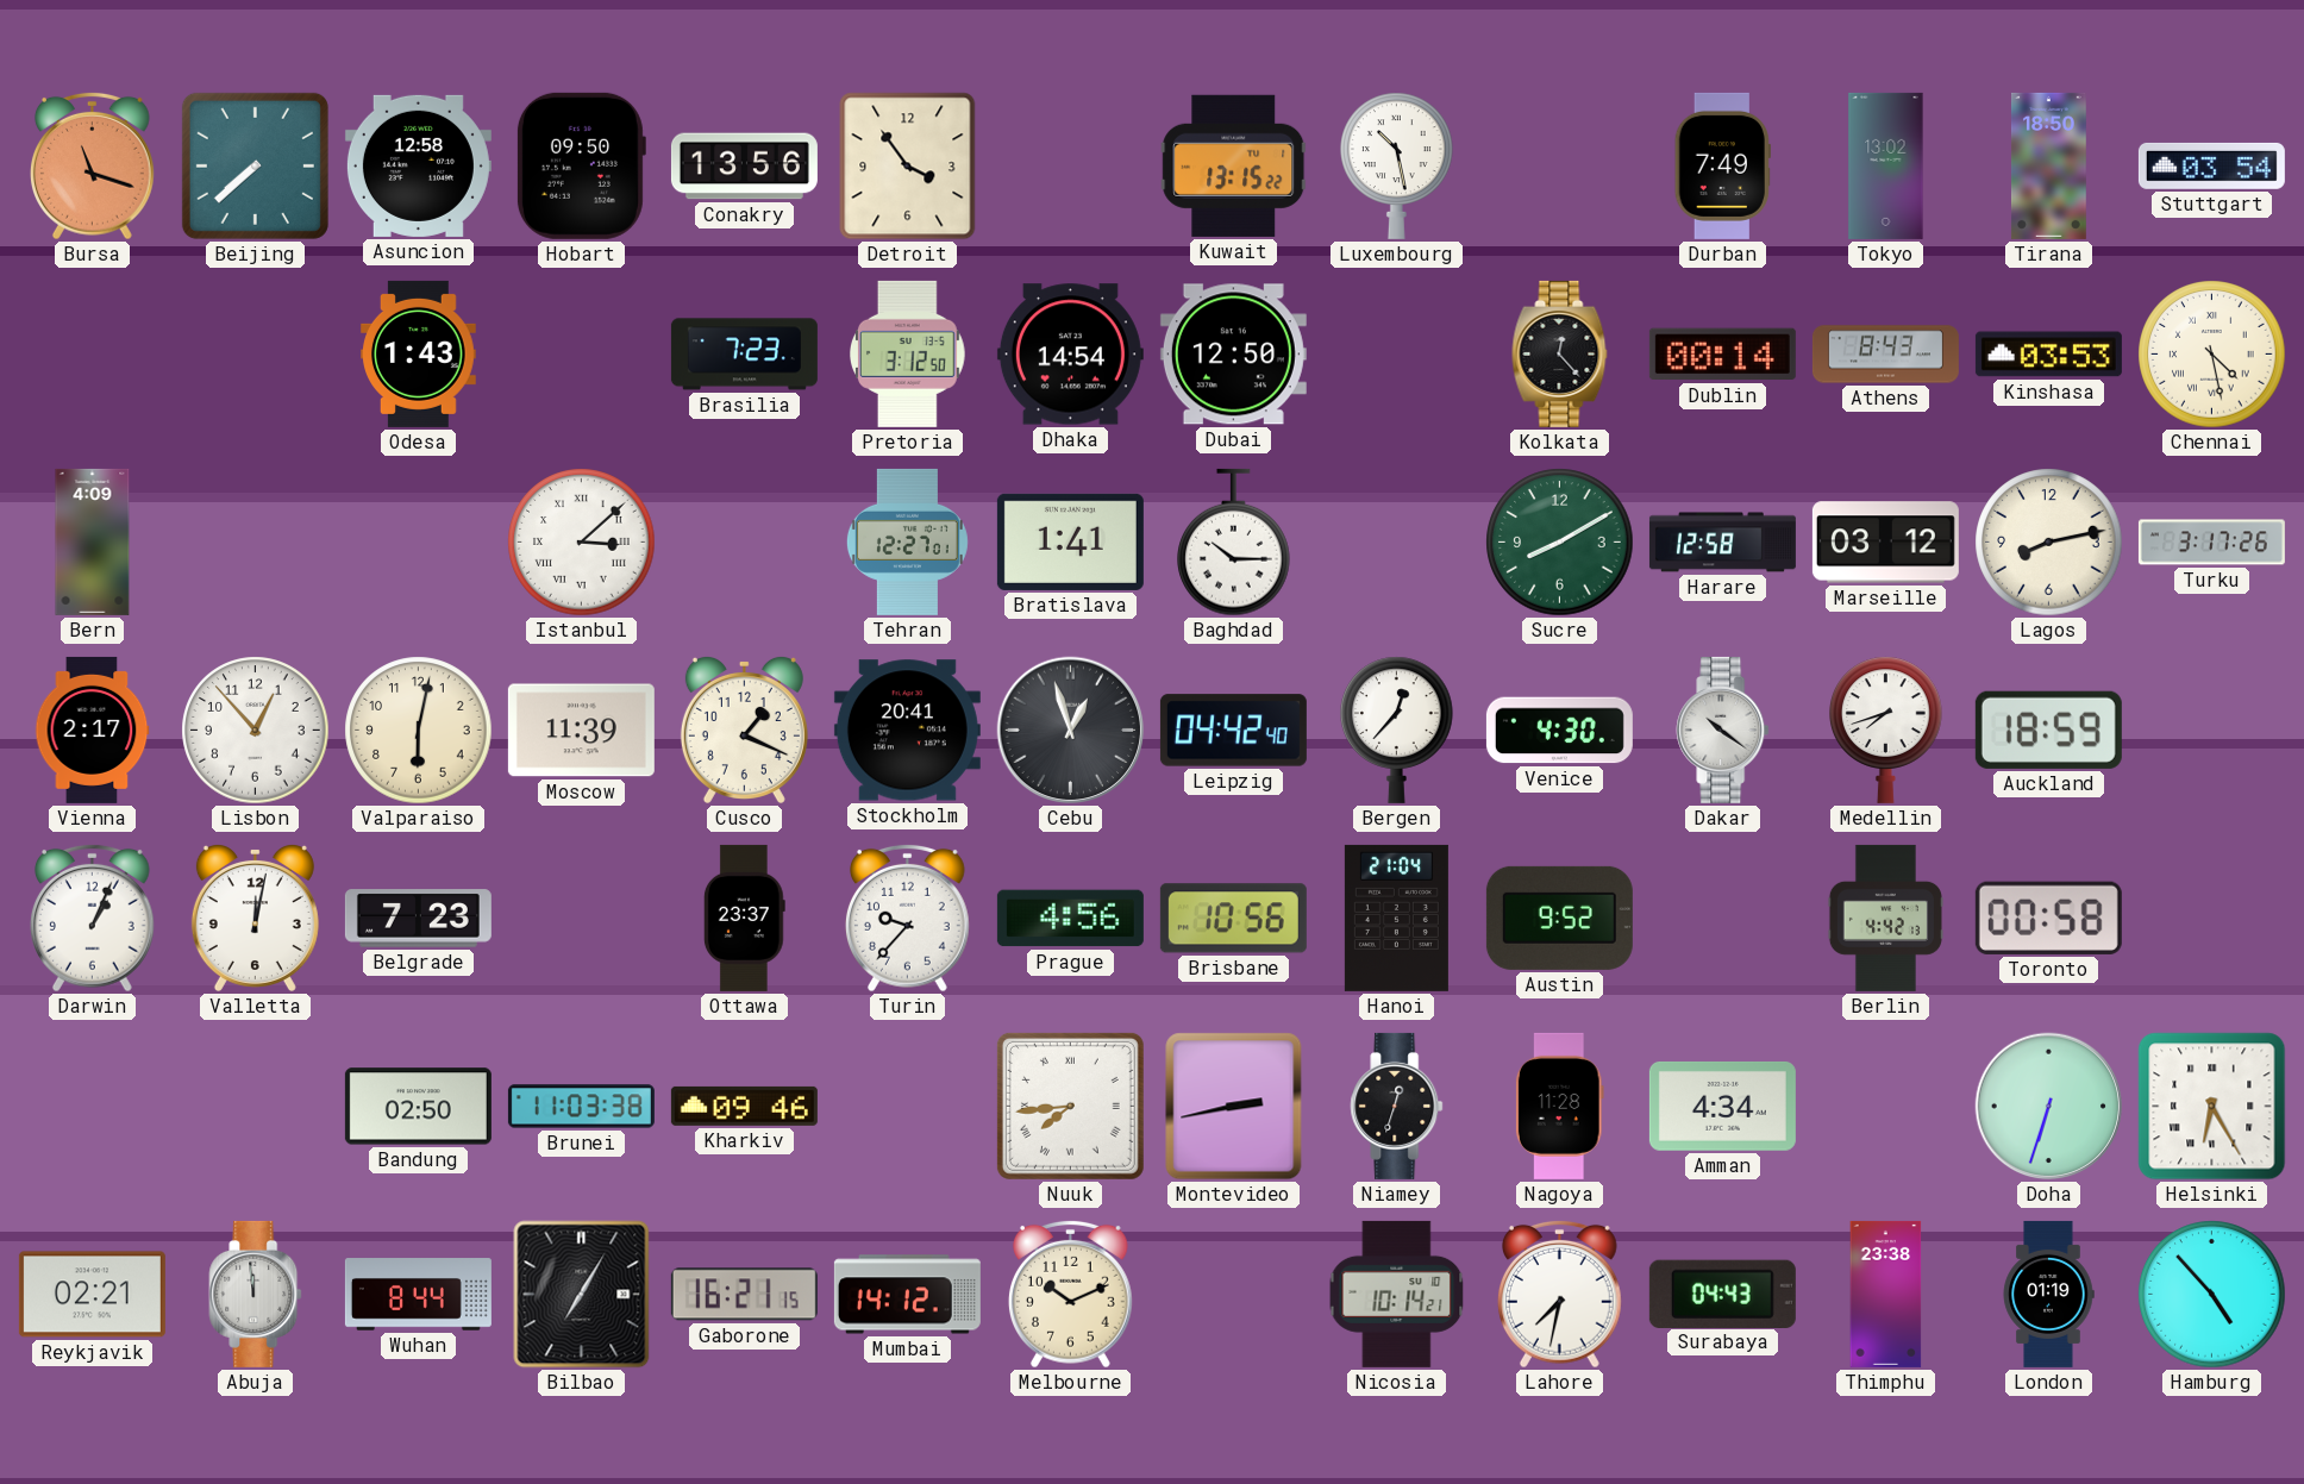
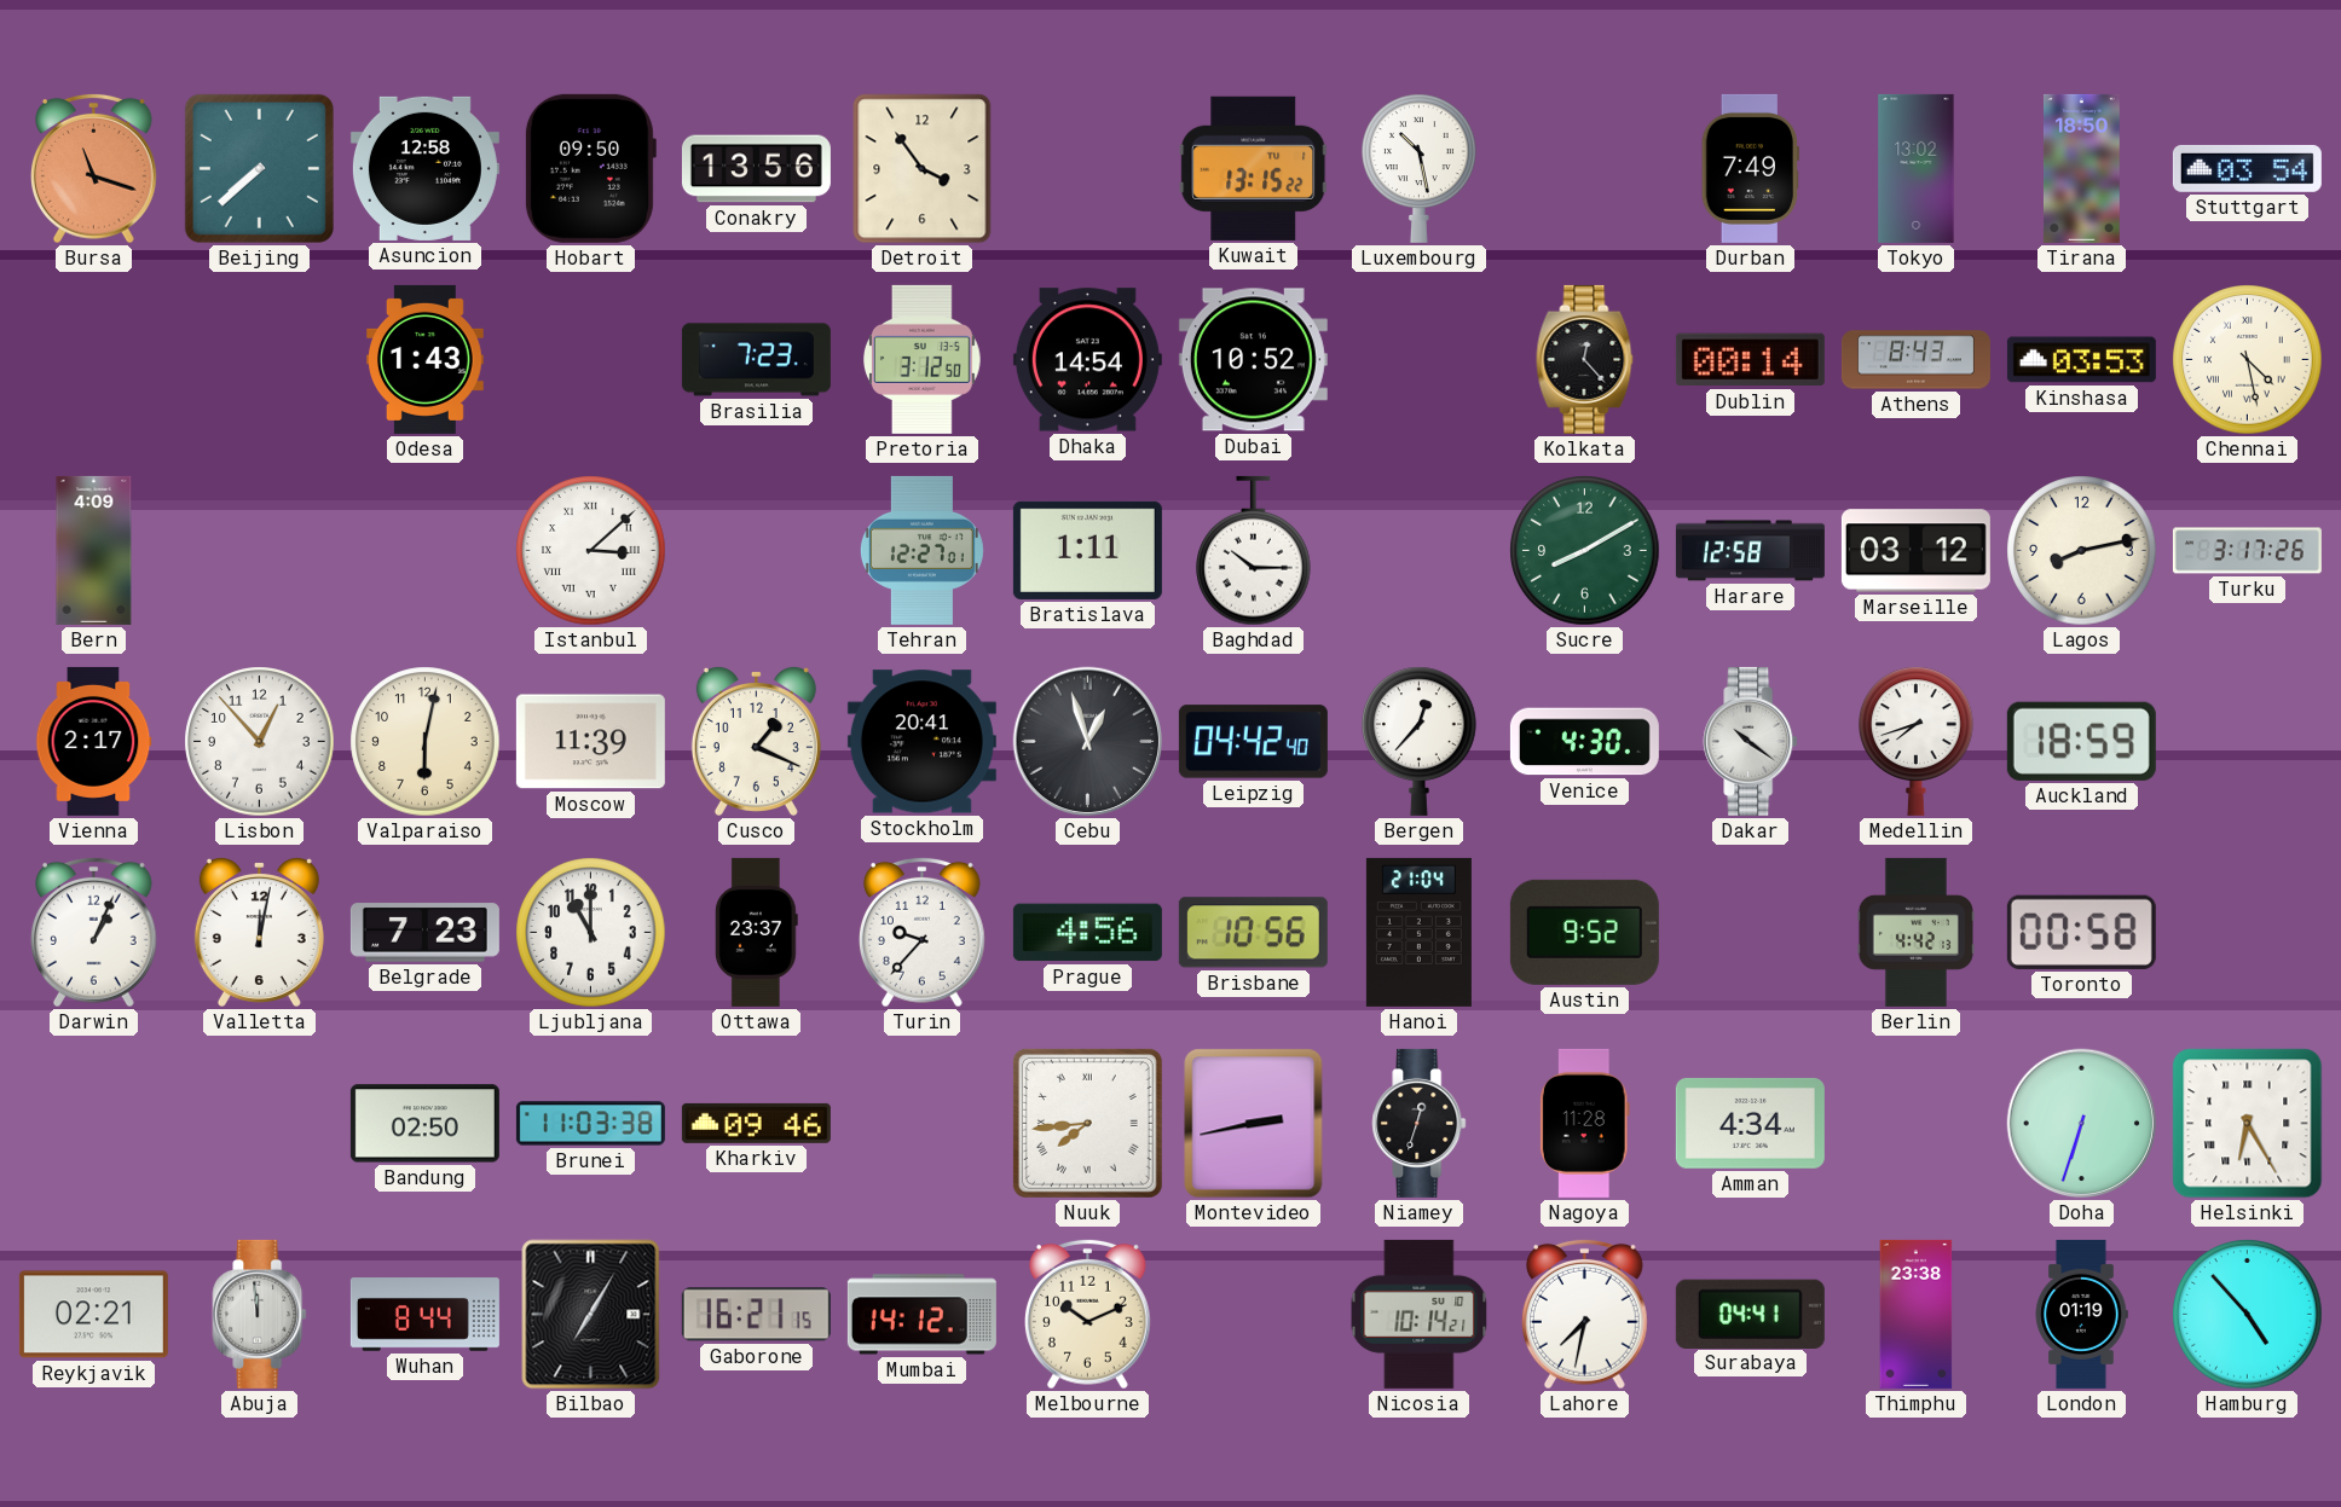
Dubai: 12:50 -> 10:52 (1253, 360)
Bratislava: 1:41 -> 1:11 (1087, 550)
Ljubljana: none -> 11:00 (591, 933)
Surabaya: 04:43 -> 04:41 (1750, 1314)
